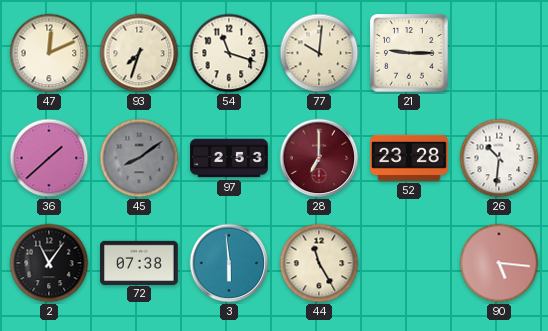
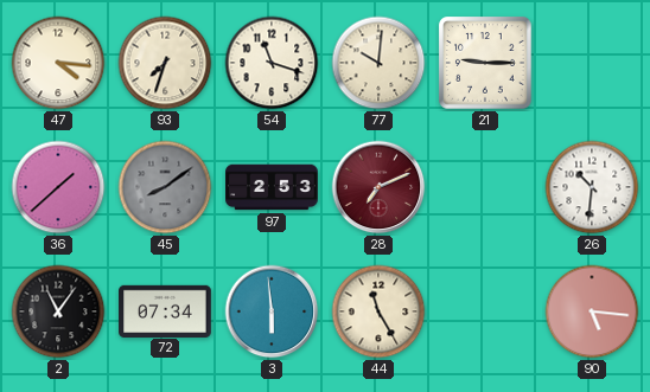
47: 12:11 -> 4:16 (58, 63)
28: 7:00 -> 7:11 (378, 187)
52: 23:28 -> none (409, 158)
72: 07:38 -> 07:34 (165, 310)
